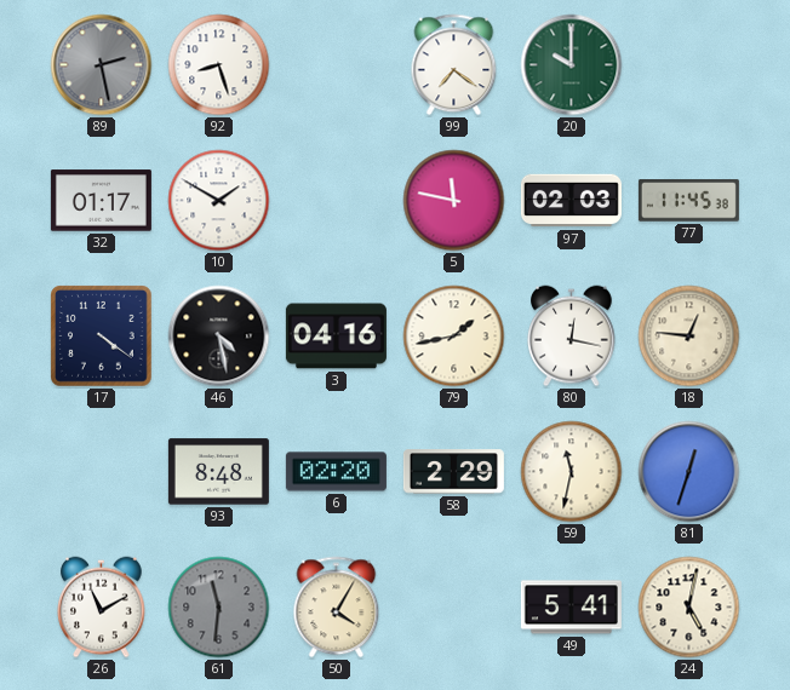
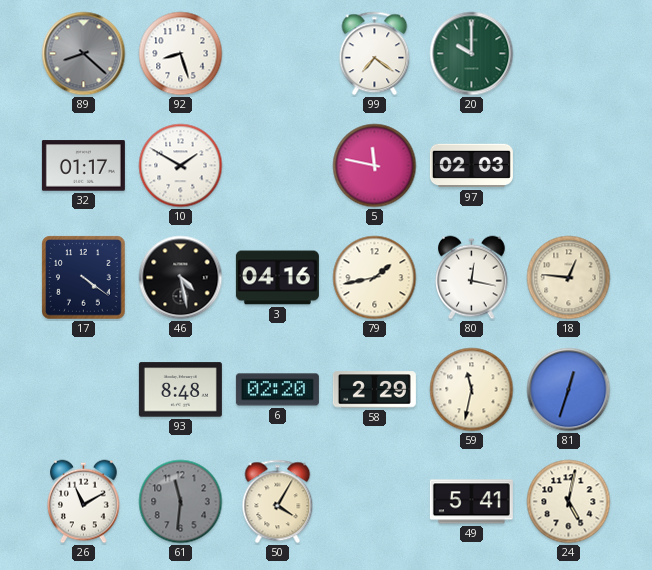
89: 2:28 -> 8:22 (84, 54)
77: 11:45 -> none (688, 201)
